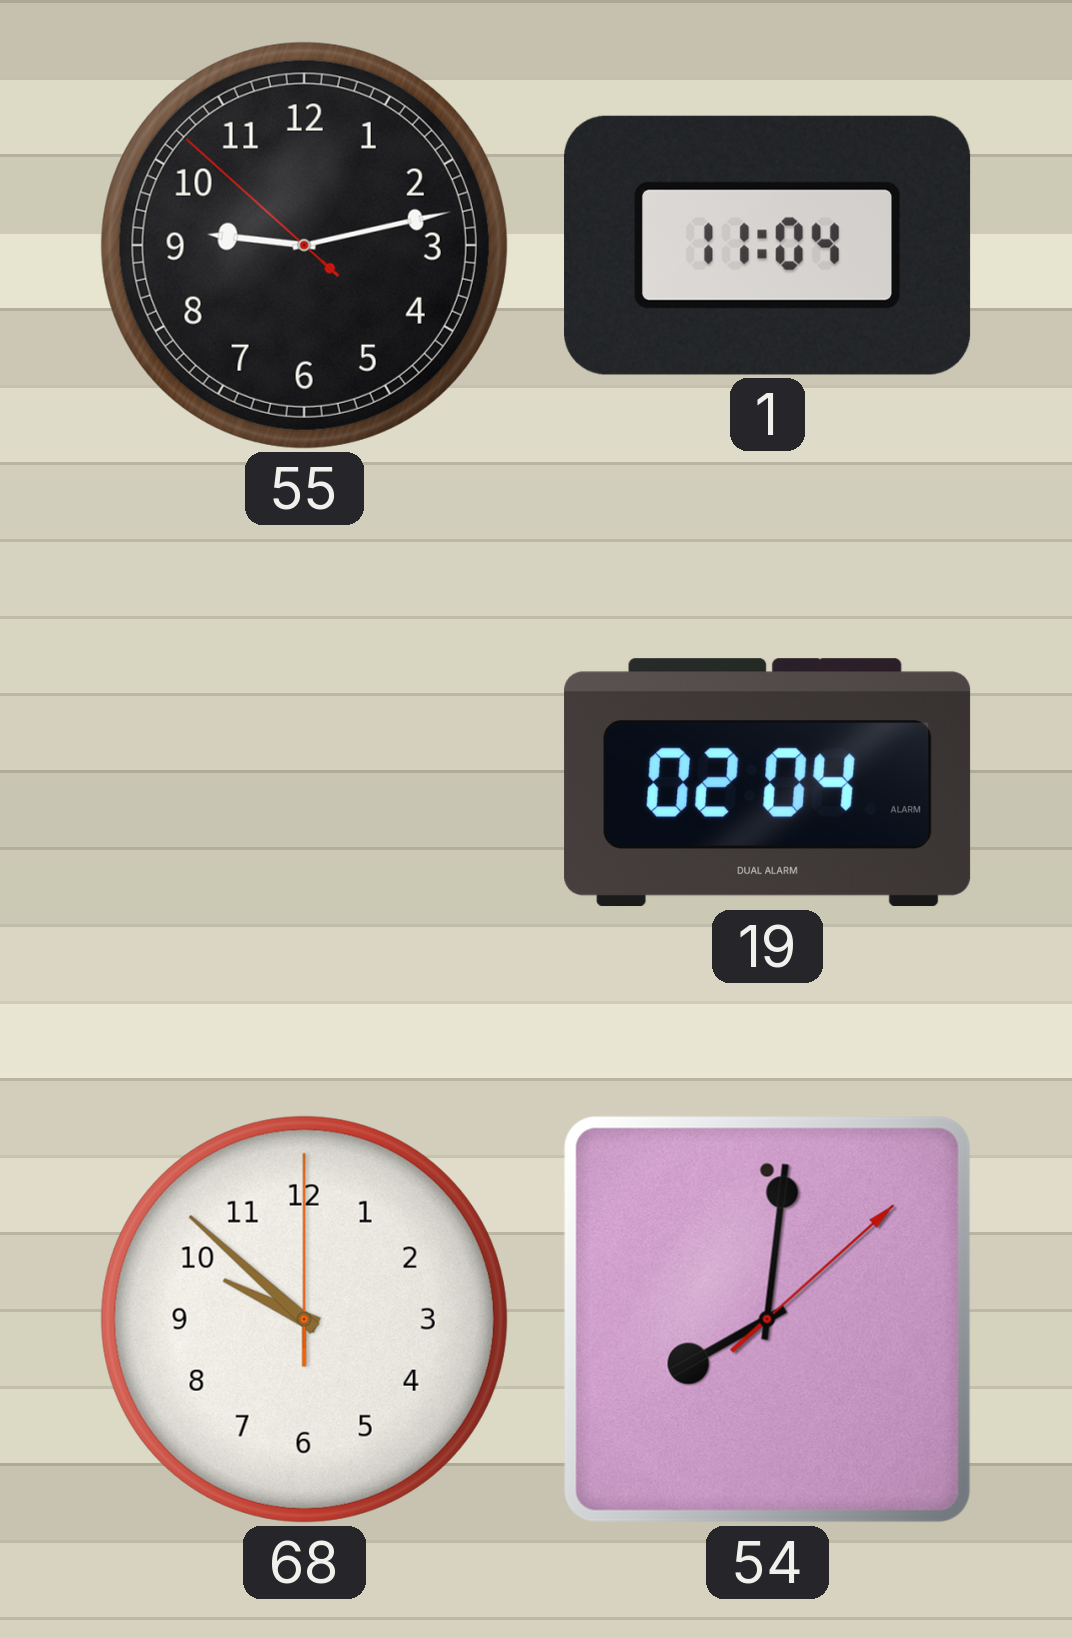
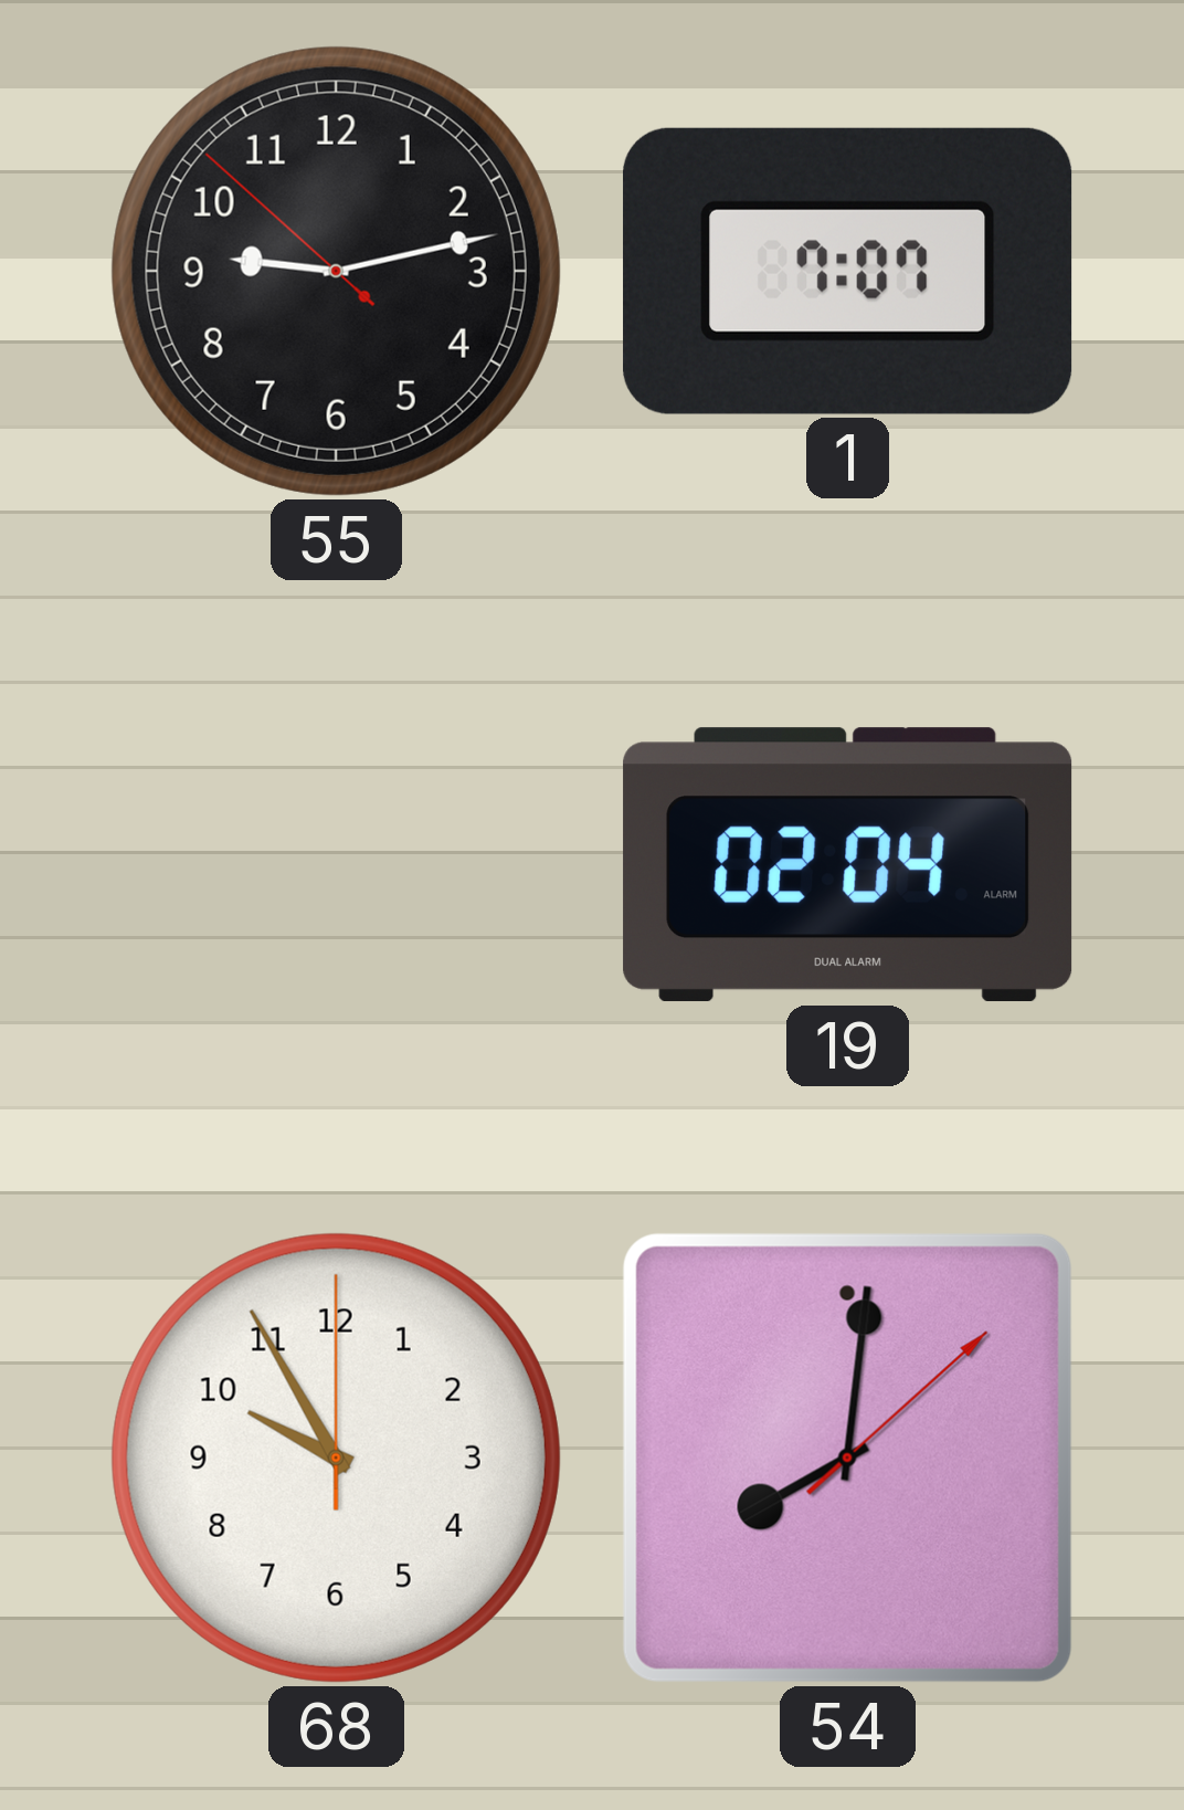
1: 11:04 -> 7:07 (848, 271)
68: 9:52 -> 9:55 (336, 1458)
